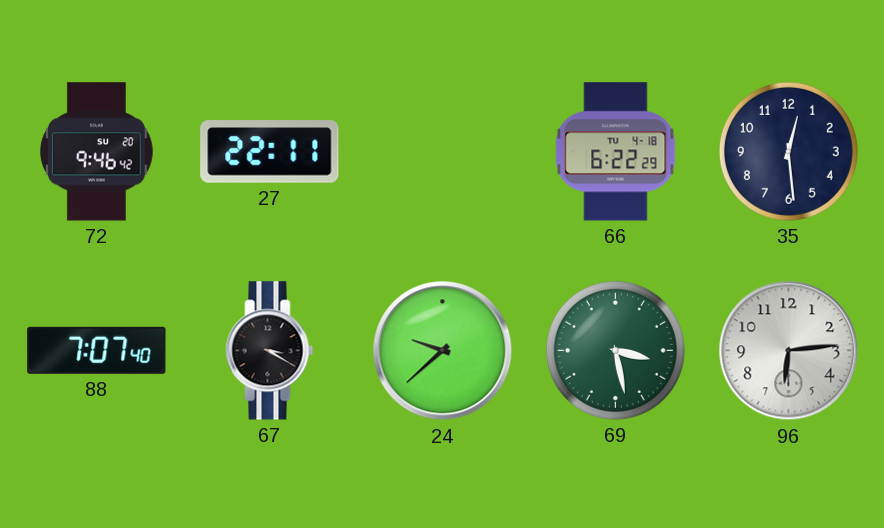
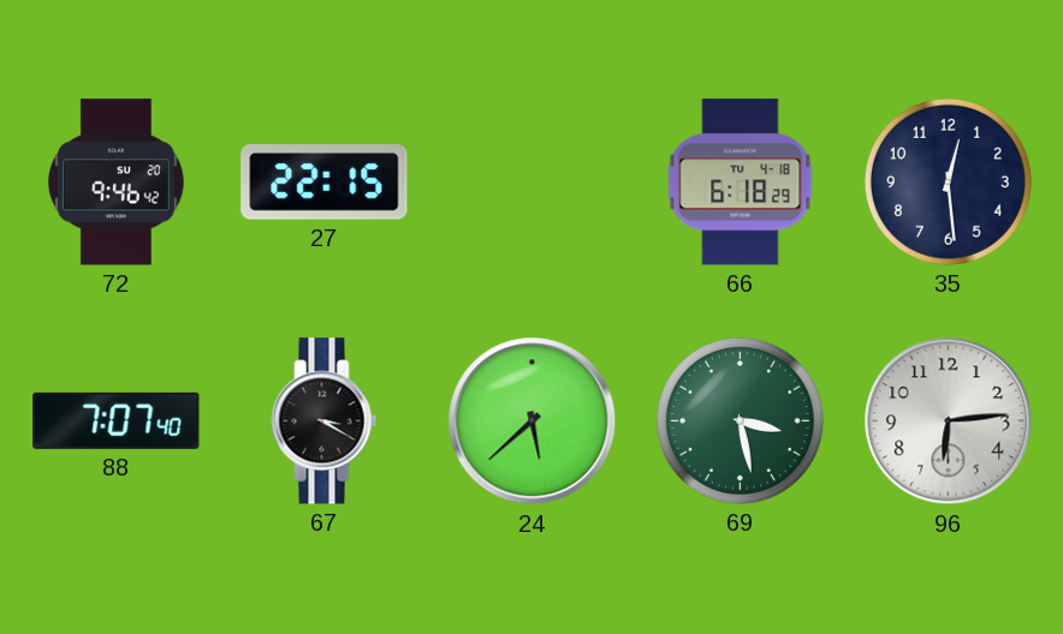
27: 22:11 -> 22:15 (325, 183)
66: 6:22 -> 6:18 (741, 183)
24: 9:38 -> 5:38 (533, 421)
